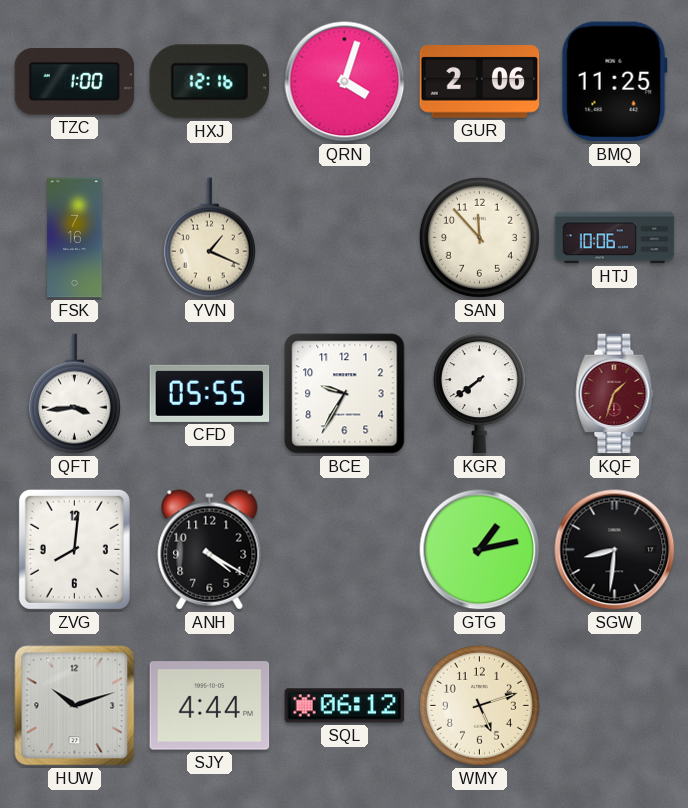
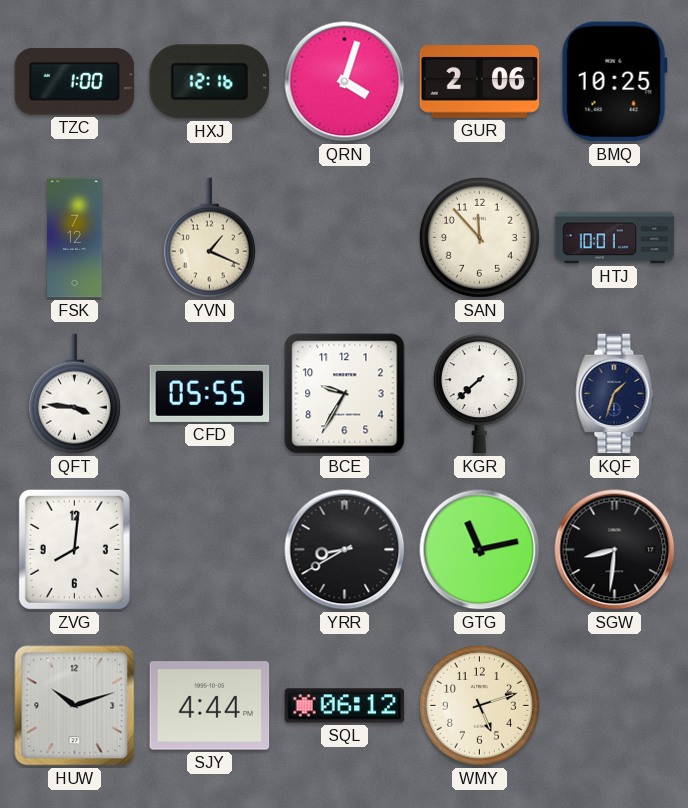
BMQ: 11:25 -> 10:25 (614, 82)
FSK: 7:16 -> 7:12 (75, 238)
HTJ: 10:06 -> 10:01 (615, 238)
QFT: 3:44 -> 3:46 (74, 394)
KGR: 7:39 -> 7:38 (479, 394)
KQF dial: burgundy -> navy (615, 394)
ANH: 4:20 -> none (210, 550)
YRR: none -> 8:40 (345, 550)
GTG: 1:13 -> 11:13 (480, 550)
